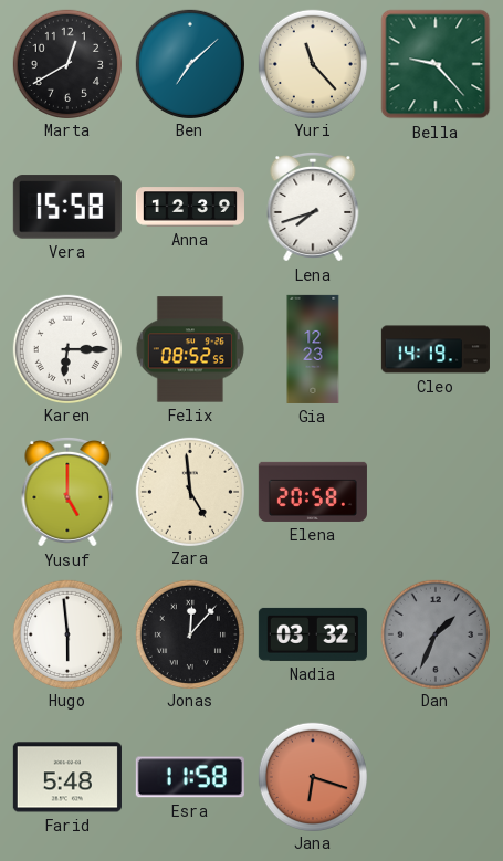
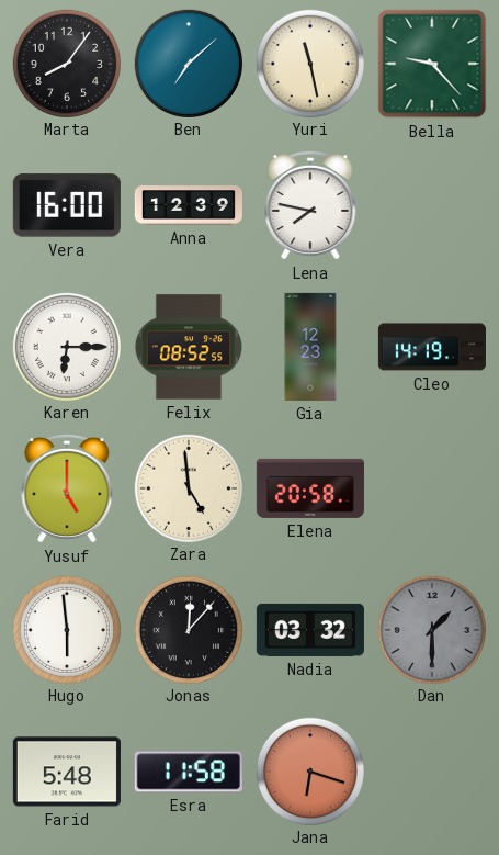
Marta: 12:40 -> 8:06 (66, 63)
Yuri: 11:23 -> 11:28 (309, 63)
Vera: 15:58 -> 16:00 (67, 205)
Lena: 7:42 -> 7:47 (310, 205)
Dan: 1:34 -> 1:30 (431, 629)
